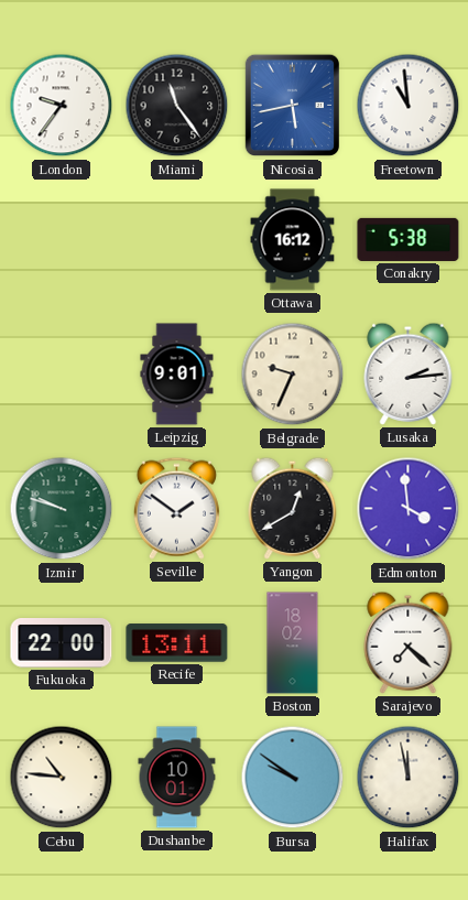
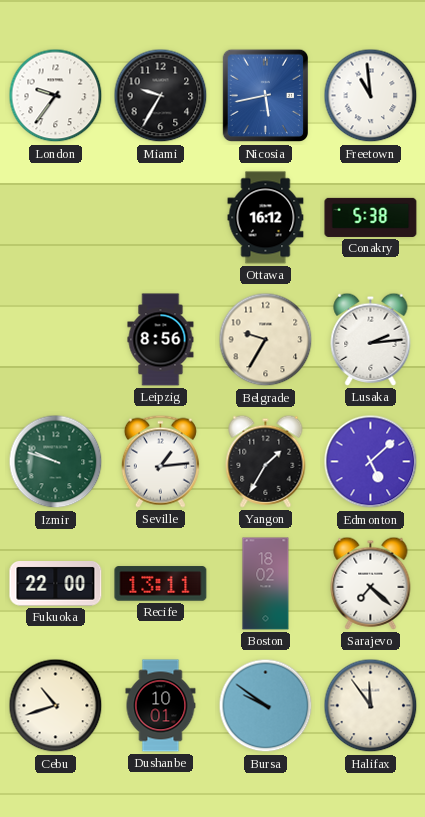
Miami: 11:24 -> 9:35 (161, 96)
Leipzig: 9:01 -> 8:56 (161, 340)
Belgrade: 9:34 -> 9:35 (266, 340)
Seville: 1:51 -> 1:14 (160, 461)
Yangon: 12:40 -> 1:35 (266, 461)
Edmonton: 3:59 -> 5:08 (371, 462)
Cebu: 10:46 -> 10:42 (56, 706)
Halifax: 11:58 -> 11:54 (371, 706)
